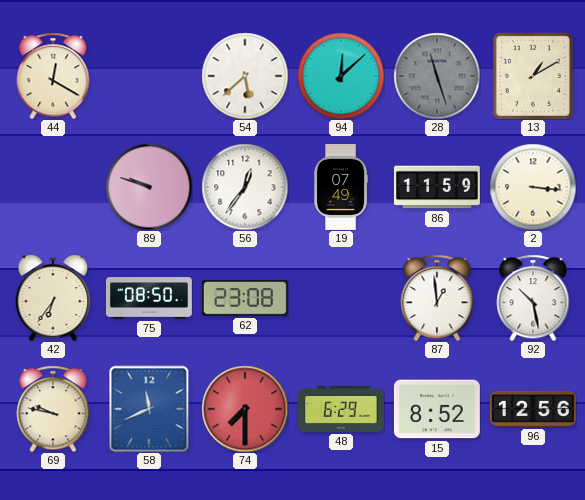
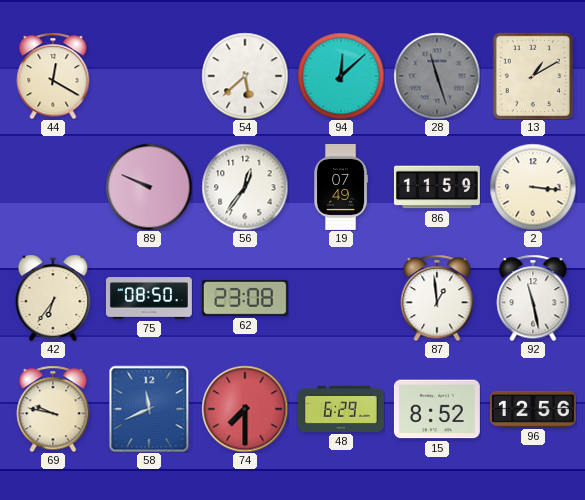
89: 9:48 -> 9:49 (149, 187)
92: 10:28 -> 11:28 (533, 298)
